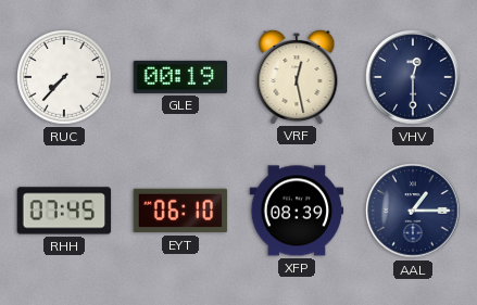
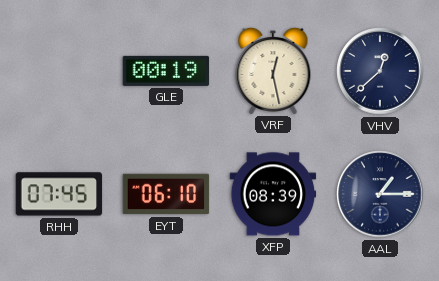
RUC: 7:37 -> none (64, 77)
VHV: 12:30 -> 12:38 (380, 71)
